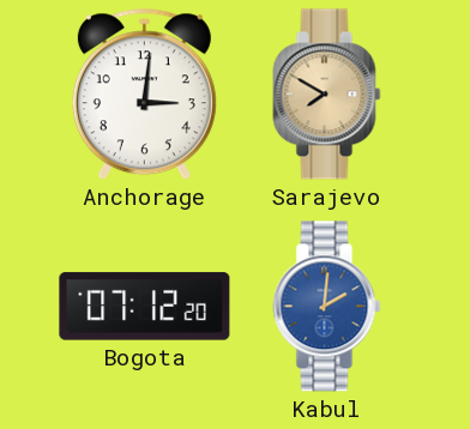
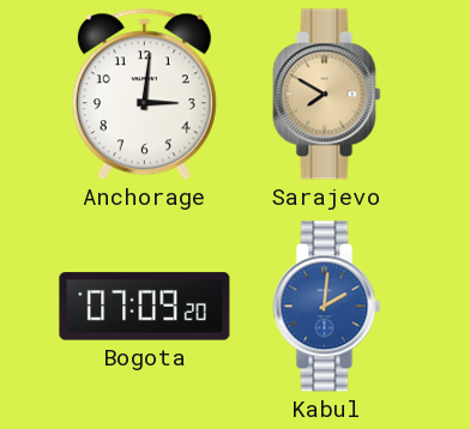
Bogota: 07:12 -> 07:09 (145, 307)
